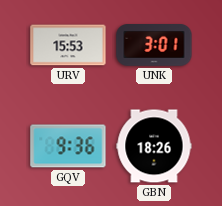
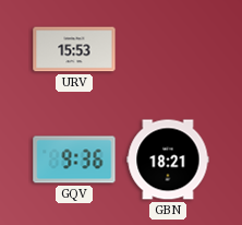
UNK: 3:01 -> none (154, 46)
GBN: 18:26 -> 18:21 (168, 159)
